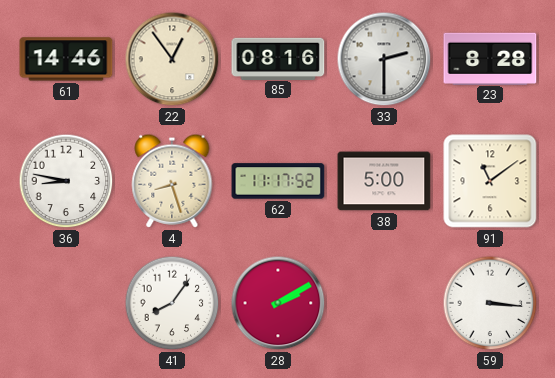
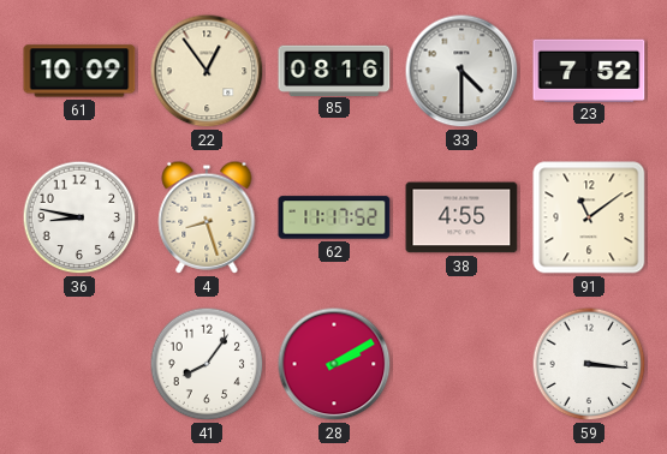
61: 14:46 -> 10:09 (79, 71)
33: 2:30 -> 4:30 (461, 71)
23: 8:28 -> 7:52 (589, 70)
38: 5:00 -> 4:55 (461, 217)
